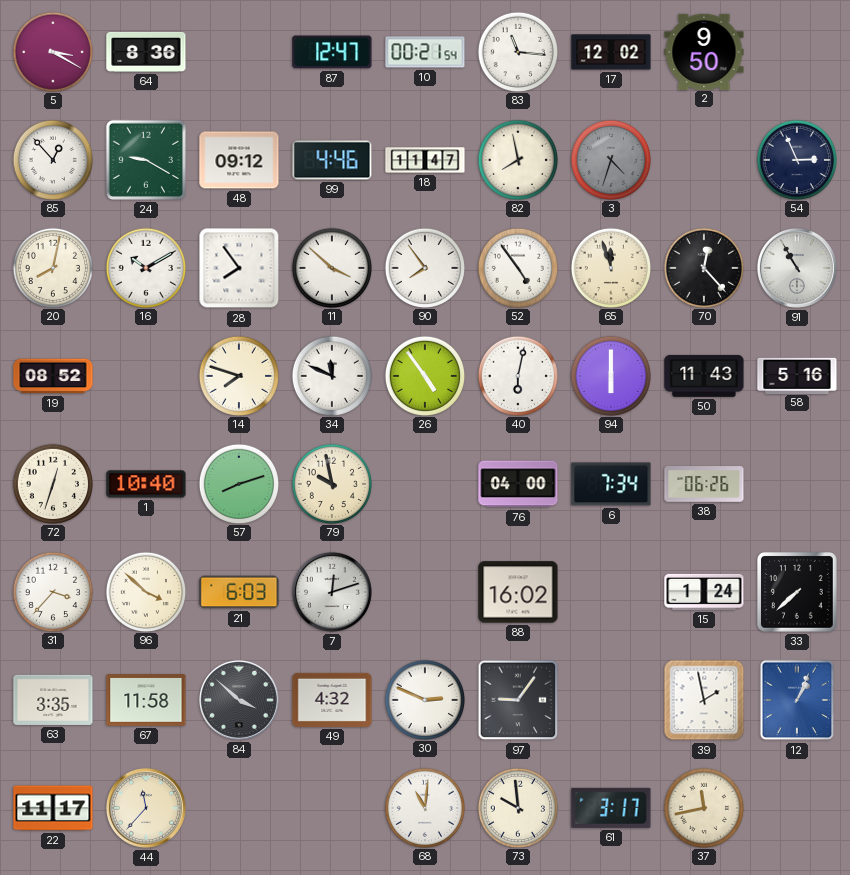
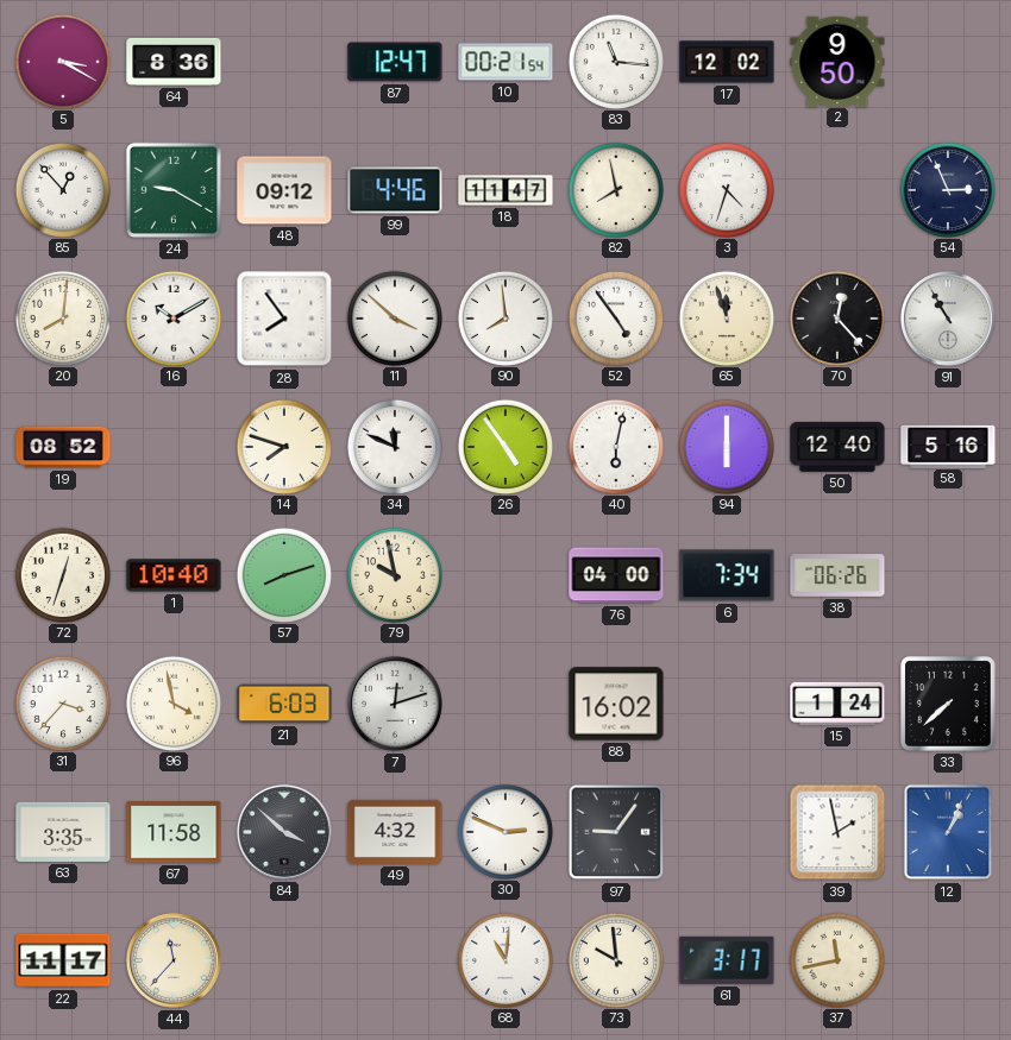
3 dial: grey -> white (726, 189)
20: 8:02 -> 8:01 (62, 317)
90: 7:54 -> 7:59 (504, 317)
50: 11:43 -> 12:40 (837, 447)
96: 3:52 -> 3:58 (172, 702)
